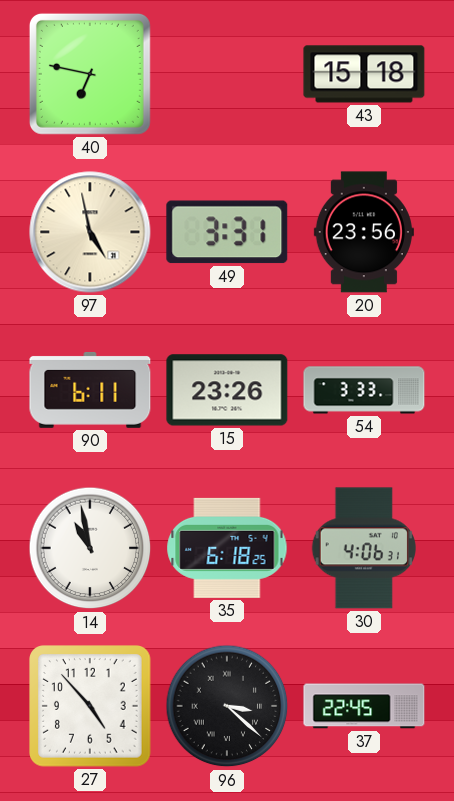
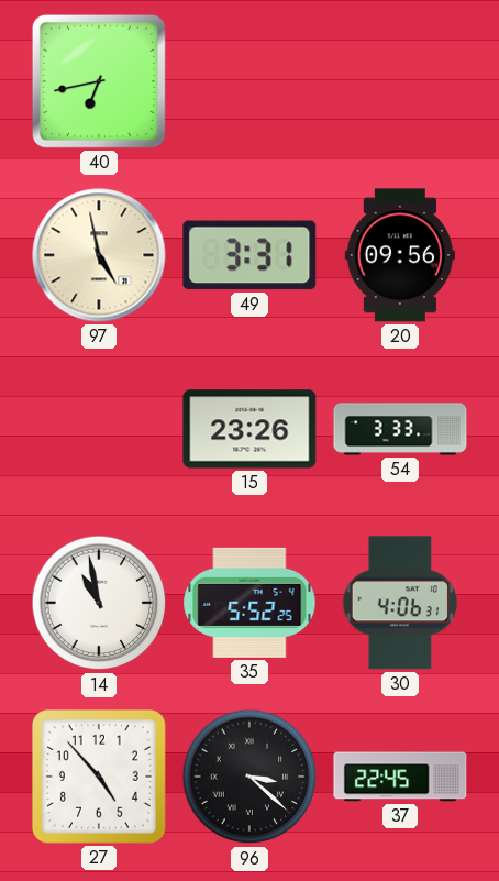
40: 6:47 -> 6:43 (99, 81)
43: 15:18 -> none (364, 74)
20: 23:56 -> 09:56 (400, 255)
90: 6:11 -> none (90, 390)
35: 6:18 -> 5:52 (249, 603)
